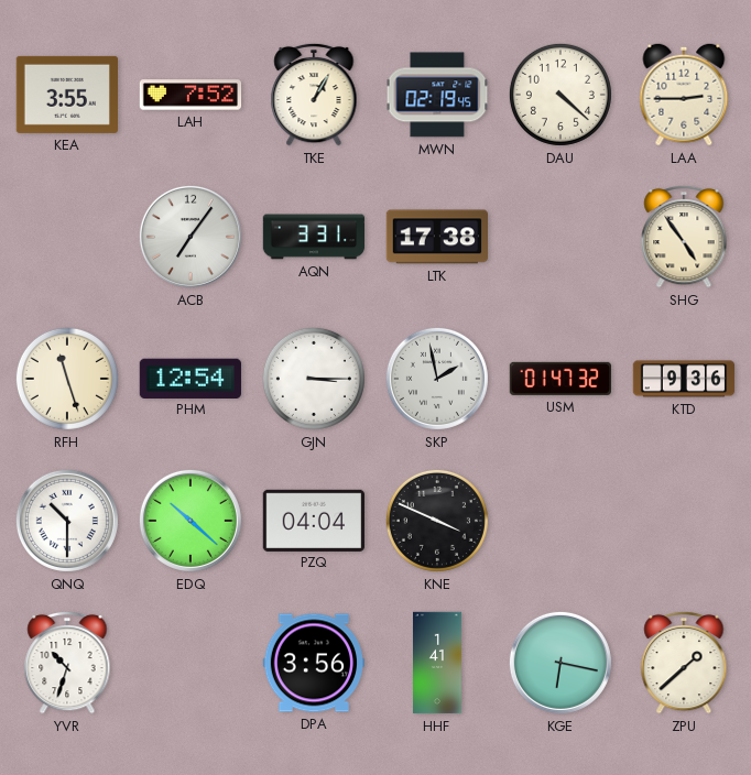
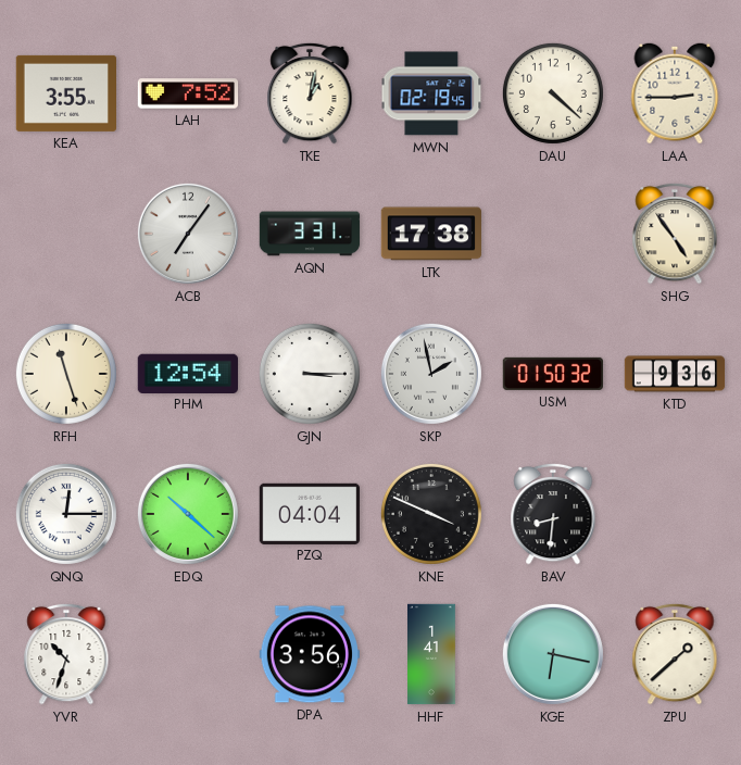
TKE: 1:05 -> 1:02 (310, 93)
USM: 01:47 -> 01:50 (552, 374)
QNQ: 10:30 -> 12:15 (66, 514)
BAV: none -> 8:31 (553, 514)
